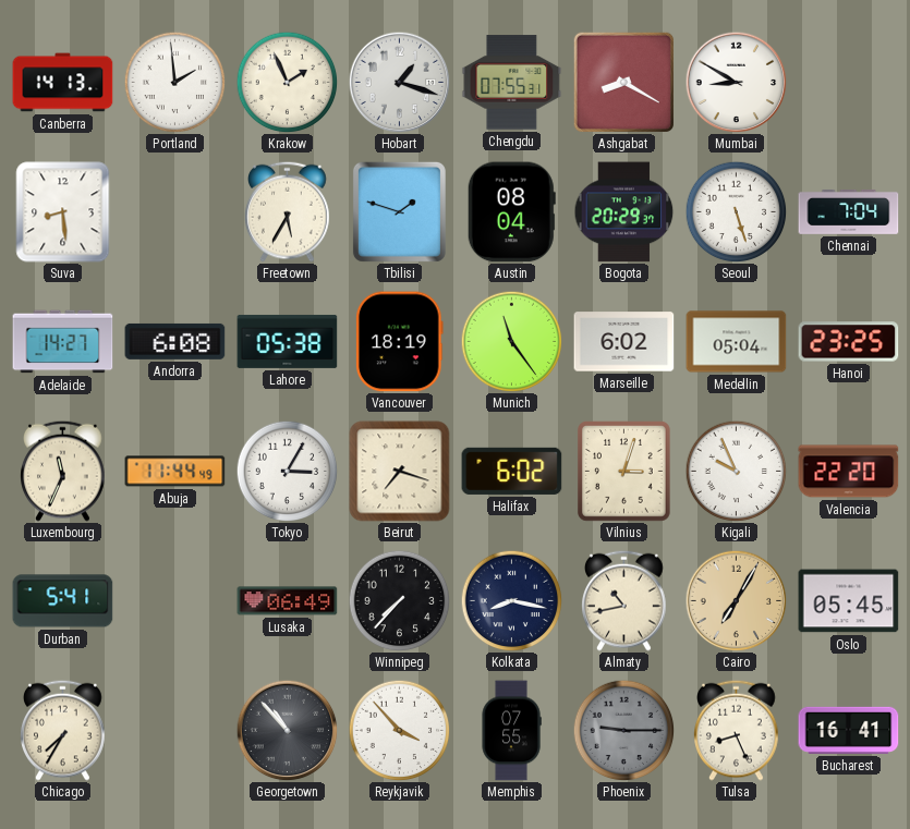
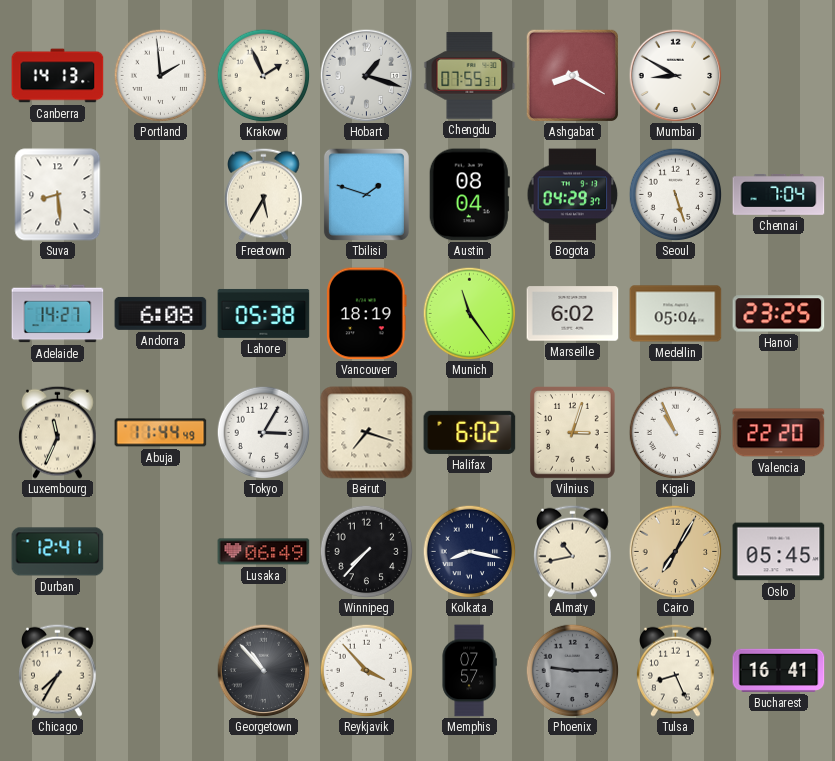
Bogota: 20:29 -> 04:29 (573, 195)
Kigali: 9:56 -> 10:56 (675, 432)
Durban: 5:41 -> 12:41 (58, 552)
Memphis: 07:55 -> 07:57 (469, 671)
